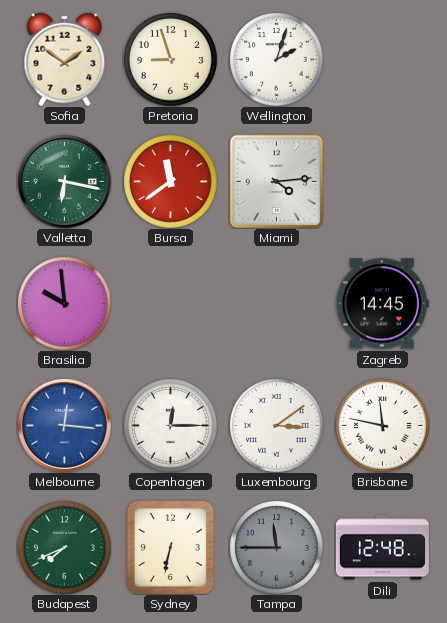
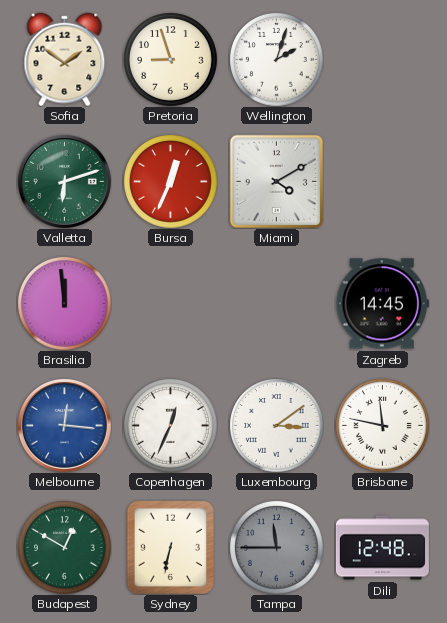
Valletta: 6:17 -> 6:12 (64, 181)
Bursa: 11:39 -> 12:34 (170, 181)
Miami: 4:14 -> 4:10 (276, 181)
Brasilia: 9:59 -> 11:59 (64, 303)
Copenhagen: 12:15 -> 12:34 (170, 425)
Budapest: 7:41 -> 12:50 (64, 547)
